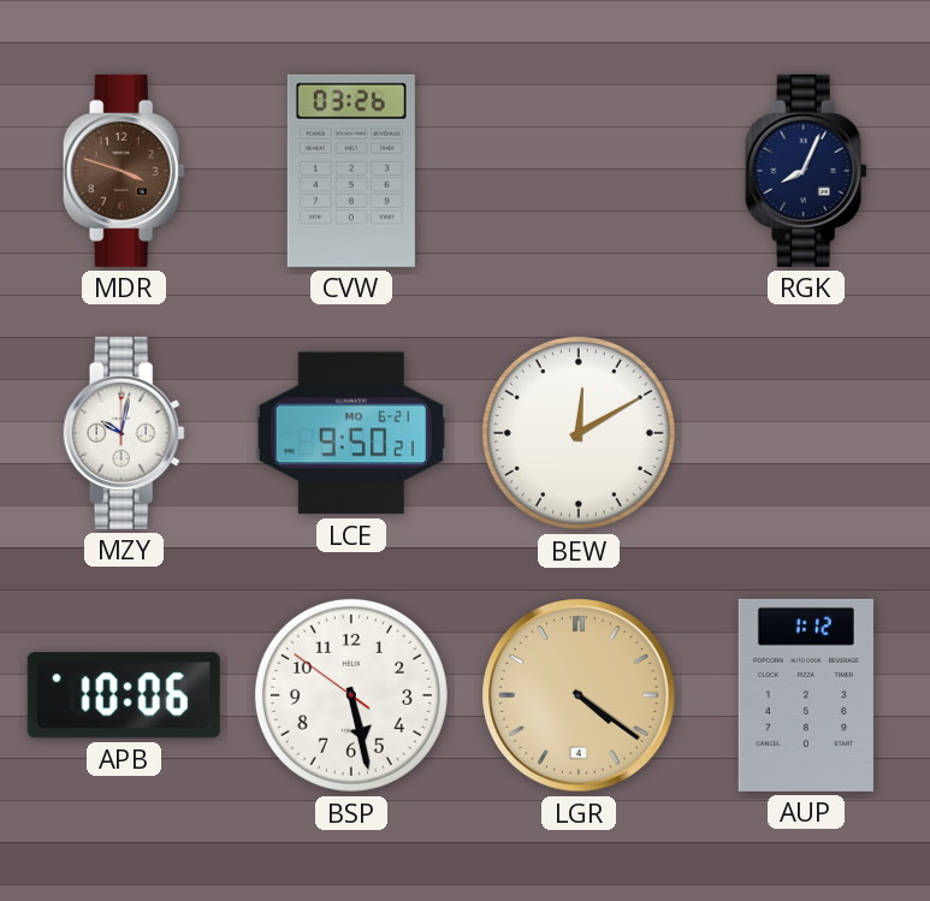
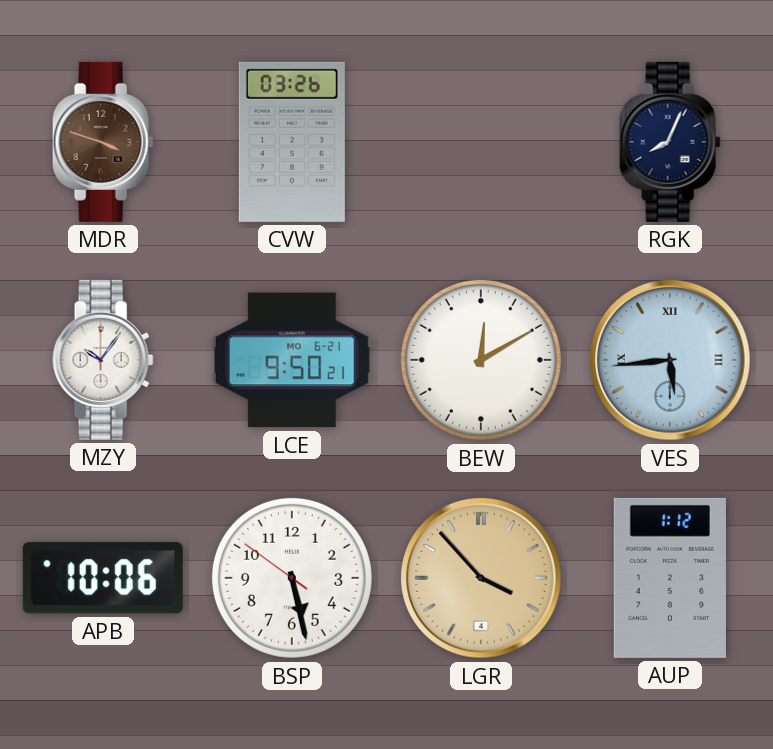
MZY: 10:02 -> 10:06 (103, 360)
VES: none -> 5:44 (670, 360)
LGR: 4:21 -> 3:53 (481, 578)
